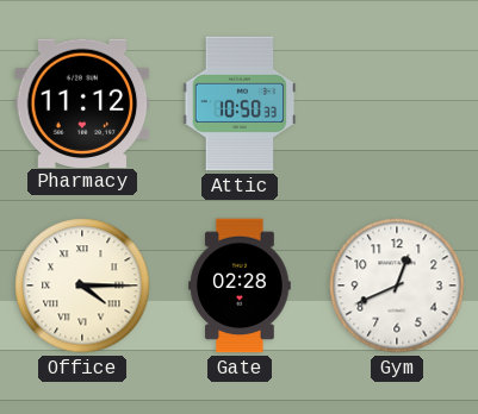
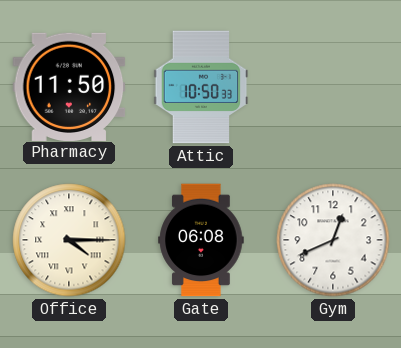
Pharmacy: 11:12 -> 11:50 (69, 86)
Gate: 02:28 -> 06:08 (201, 240)
